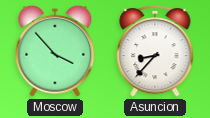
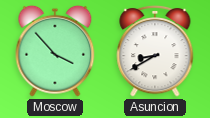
Asuncion: 8:37 -> 8:40 (155, 51)
